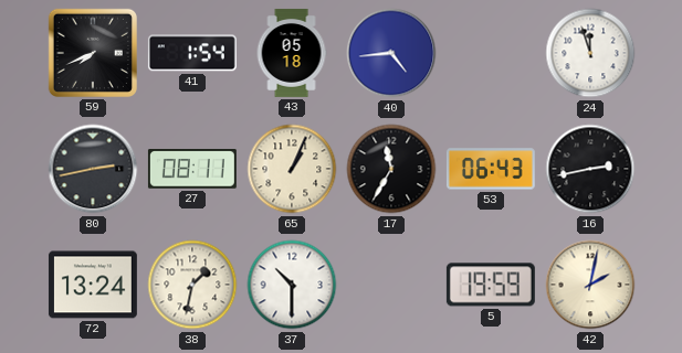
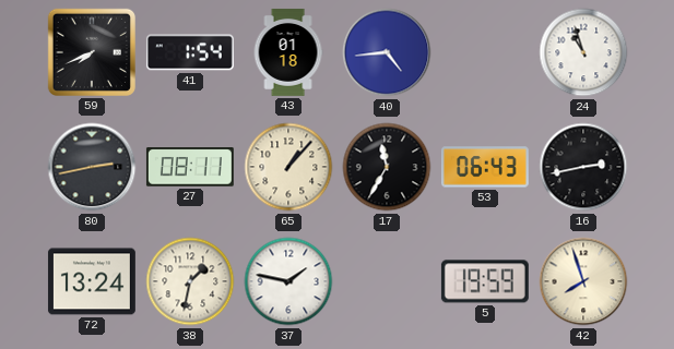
43: 05:18 -> 01:18 (288, 52)
24: 11:57 -> 10:57 (583, 52)
65: 1:04 -> 1:07 (288, 167)
37: 10:30 -> 1:47 (288, 281)
42: 2:02 -> 7:57 (583, 281)
